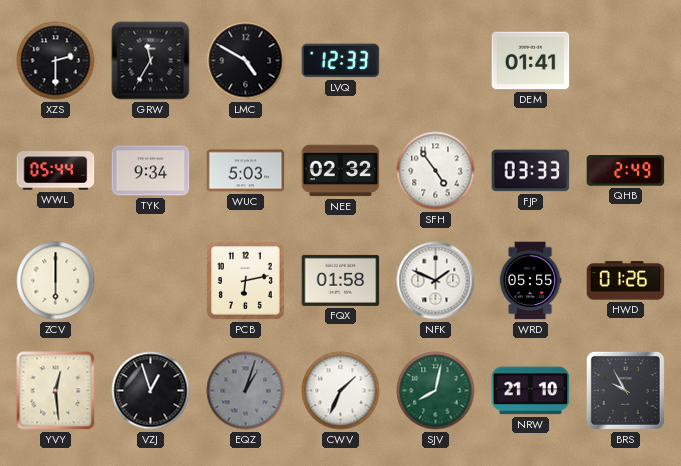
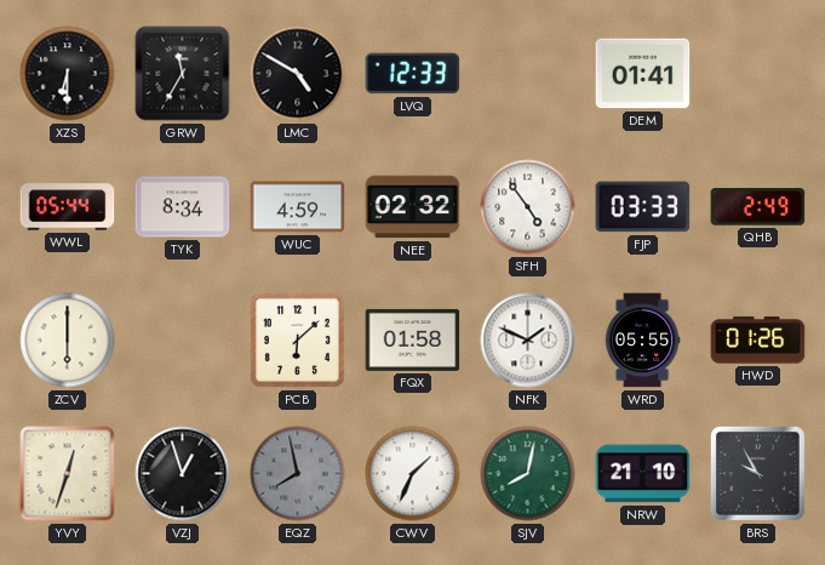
XZS: 2:30 -> 6:30 (68, 74)
TYK: 9:34 -> 8:34 (183, 207)
WUC: 5:03 -> 4:59 (298, 207)
PCB: 6:13 -> 6:08 (298, 341)
YVY: 12:29 -> 12:33 (68, 474)
EQZ: 1:03 -> 7:58 (298, 474)
